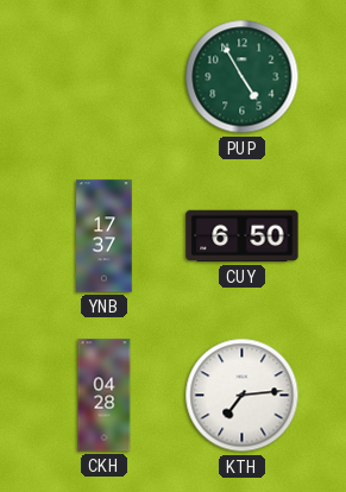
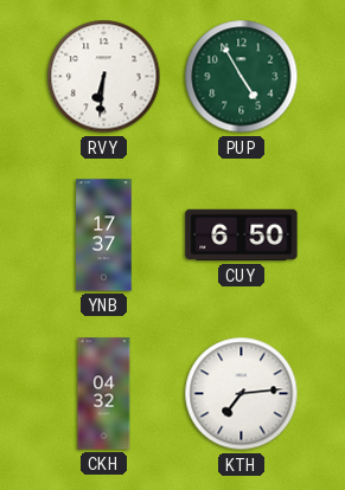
RVY: none -> 6:31 (104, 77)
CKH: 04:28 -> 04:32 (104, 394)
